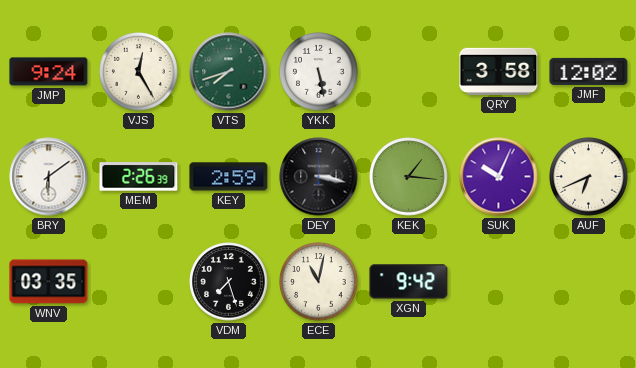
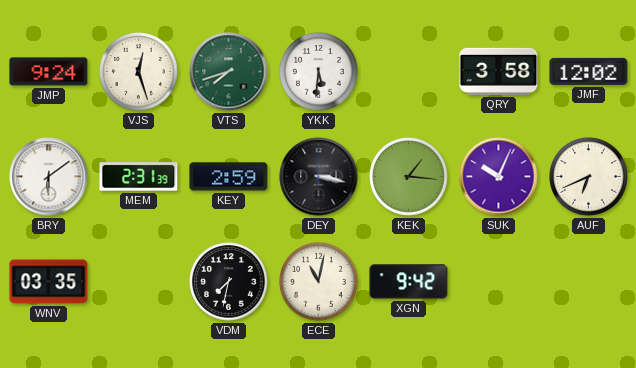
VJS: 12:25 -> 12:27 (139, 72)
YKK: 5:28 -> 5:31 (319, 72)
MEM: 2:26 -> 2:31 (139, 177)
VDM: 7:27 -> 7:32 (229, 282)
